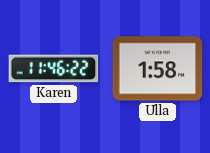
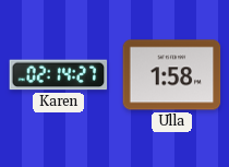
Karen: 11:46 -> 02:14 (59, 75)
